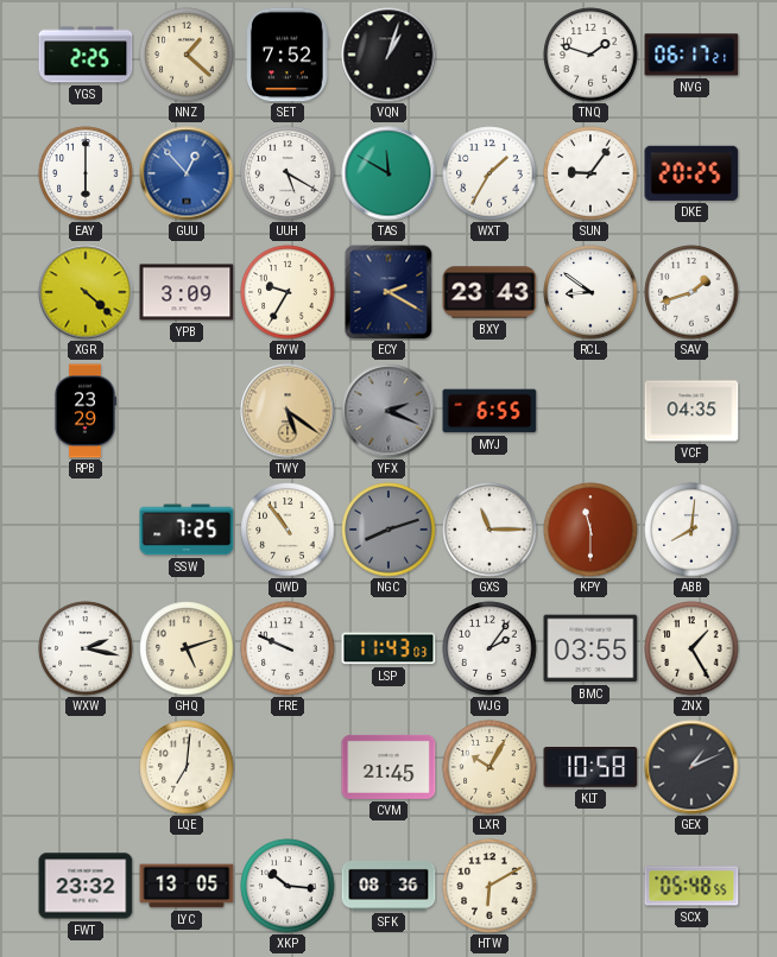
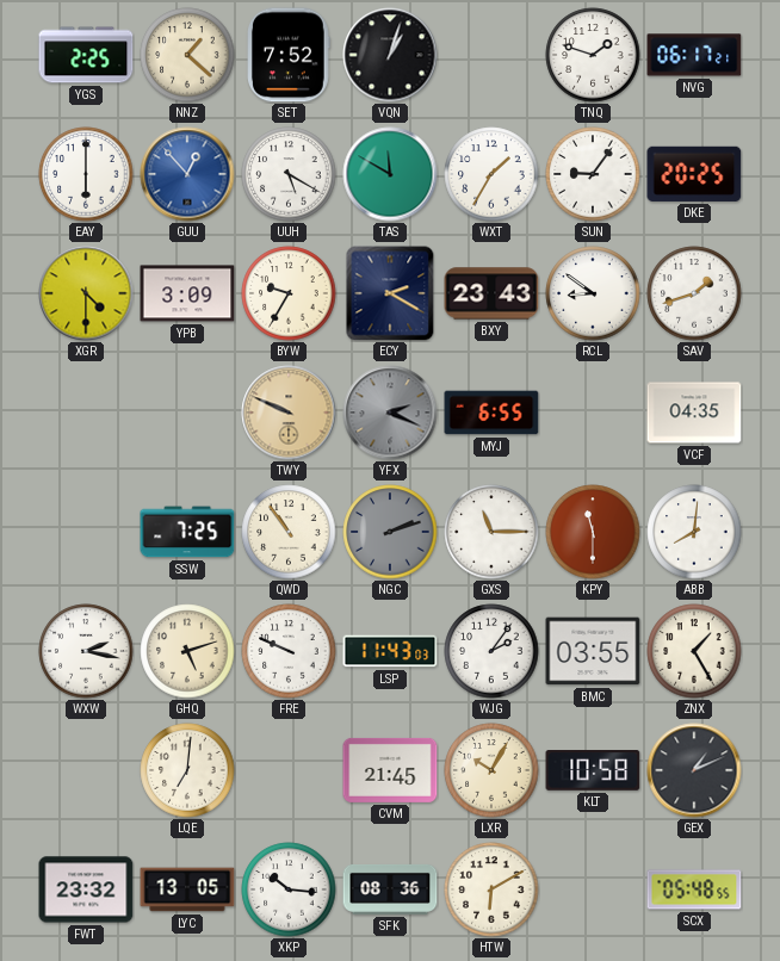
XGR: 4:22 -> 4:30 (86, 293)
RPB: 23:29 -> none (84, 411)
TWY: 5:21 -> 9:49 (289, 413)
NGC: 8:12 -> 2:12 (390, 532)
